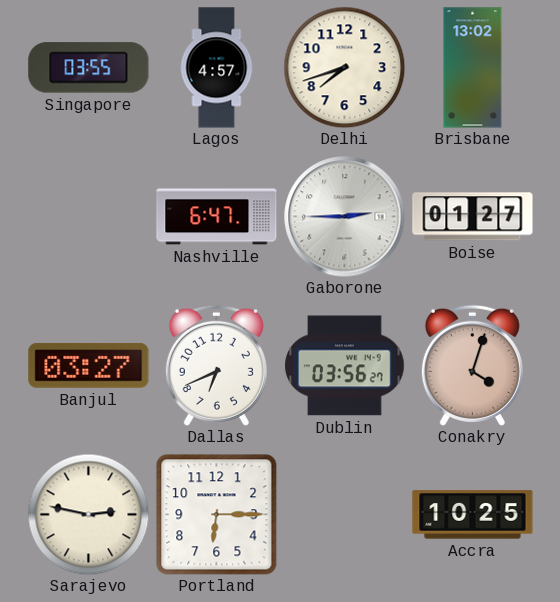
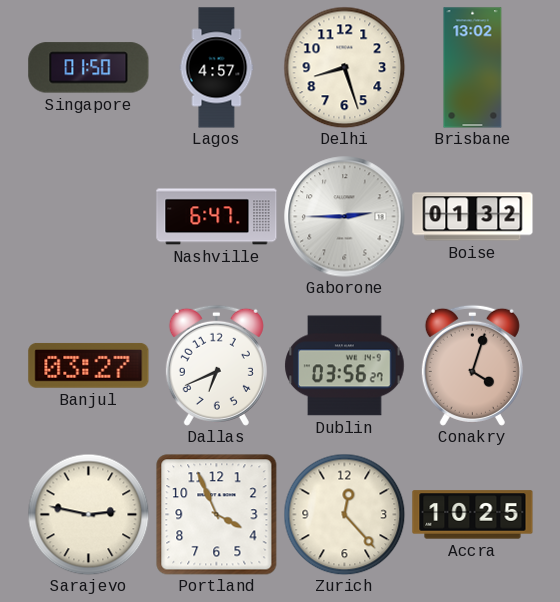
Singapore: 03:55 -> 01:50 (89, 68)
Delhi: 7:42 -> 8:27 (344, 67)
Boise: 01:27 -> 01:32 (473, 217)
Portland: 6:15 -> 3:56 (217, 515)
Zurich: none -> 12:23 (344, 514)
